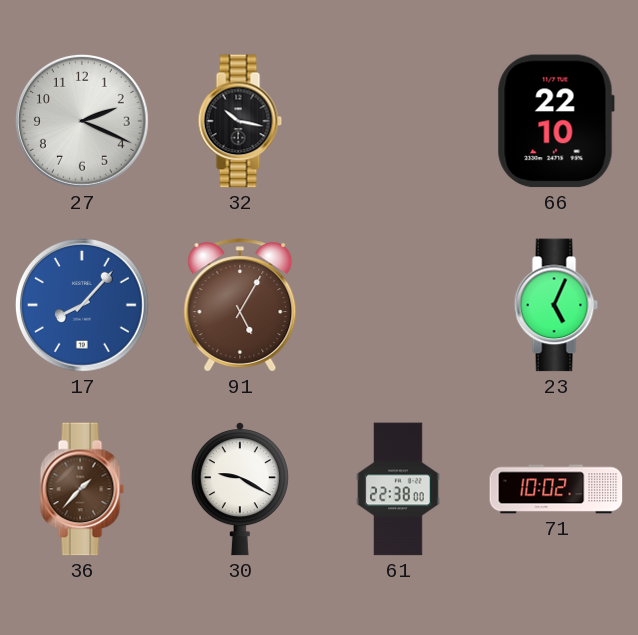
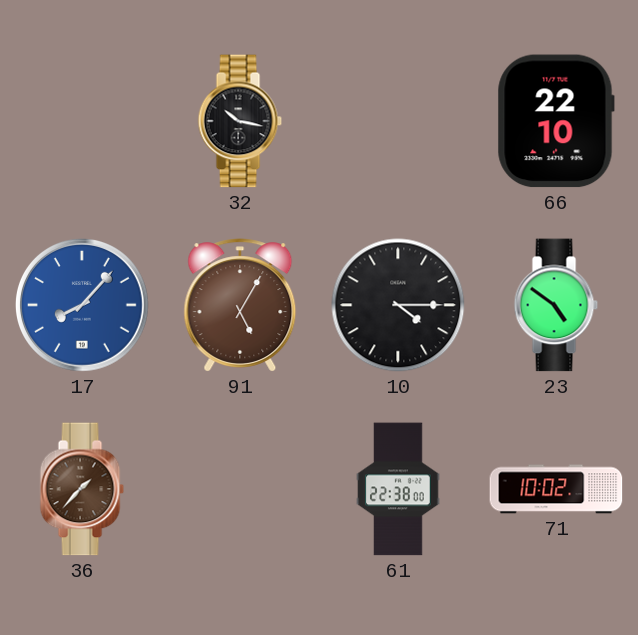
27: 2:19 -> none (82, 121)
10: none -> 4:15 (398, 305)
23: 5:04 -> 4:51 (556, 305)
30: 9:20 -> none (240, 489)
